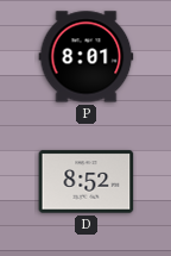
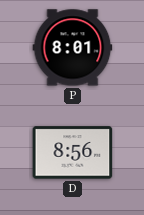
D: 8:52 -> 8:56 (73, 153)
